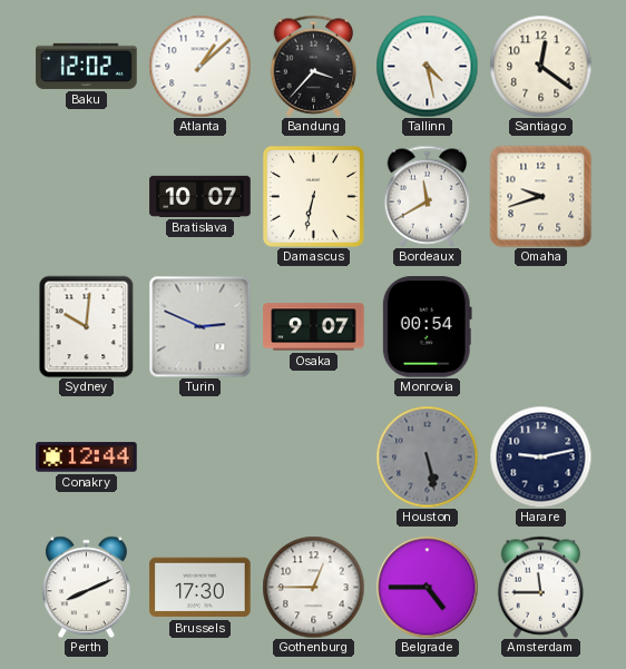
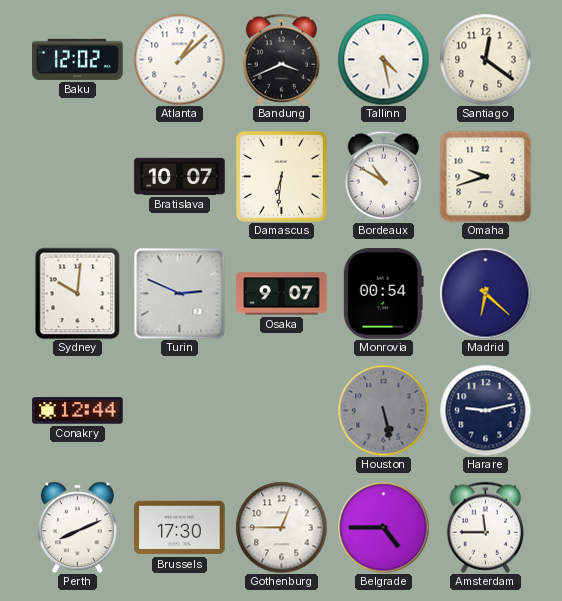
Bandung: 3:37 -> 3:41 (282, 59)
Damascus: 6:32 -> 6:31 (281, 176)
Bordeaux: 11:40 -> 10:50 (384, 176)
Madrid: none -> 6:22 (485, 293)
